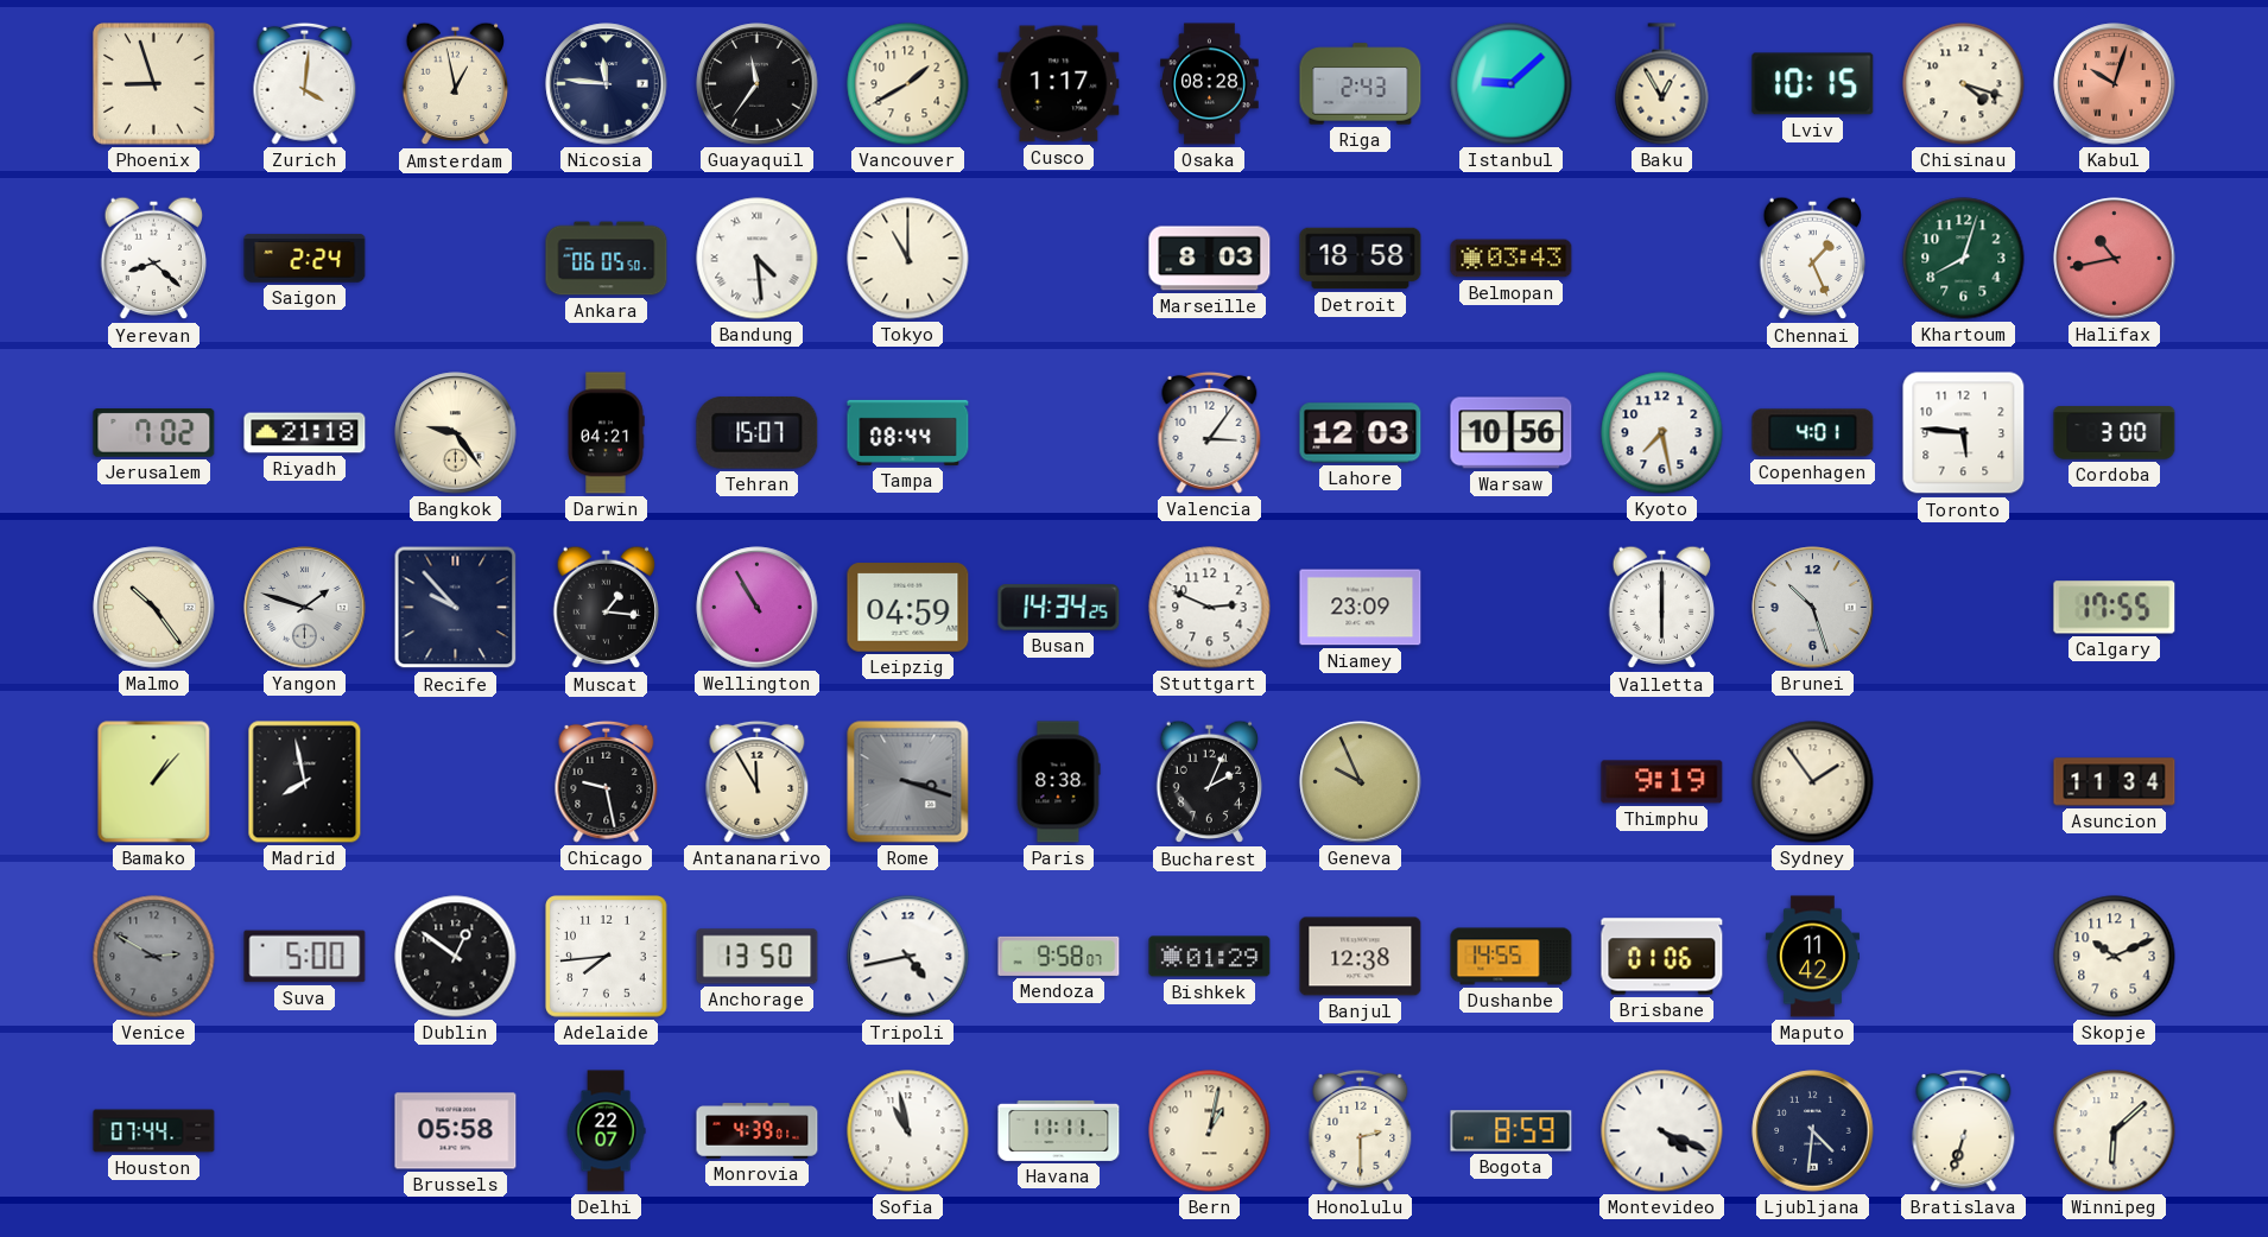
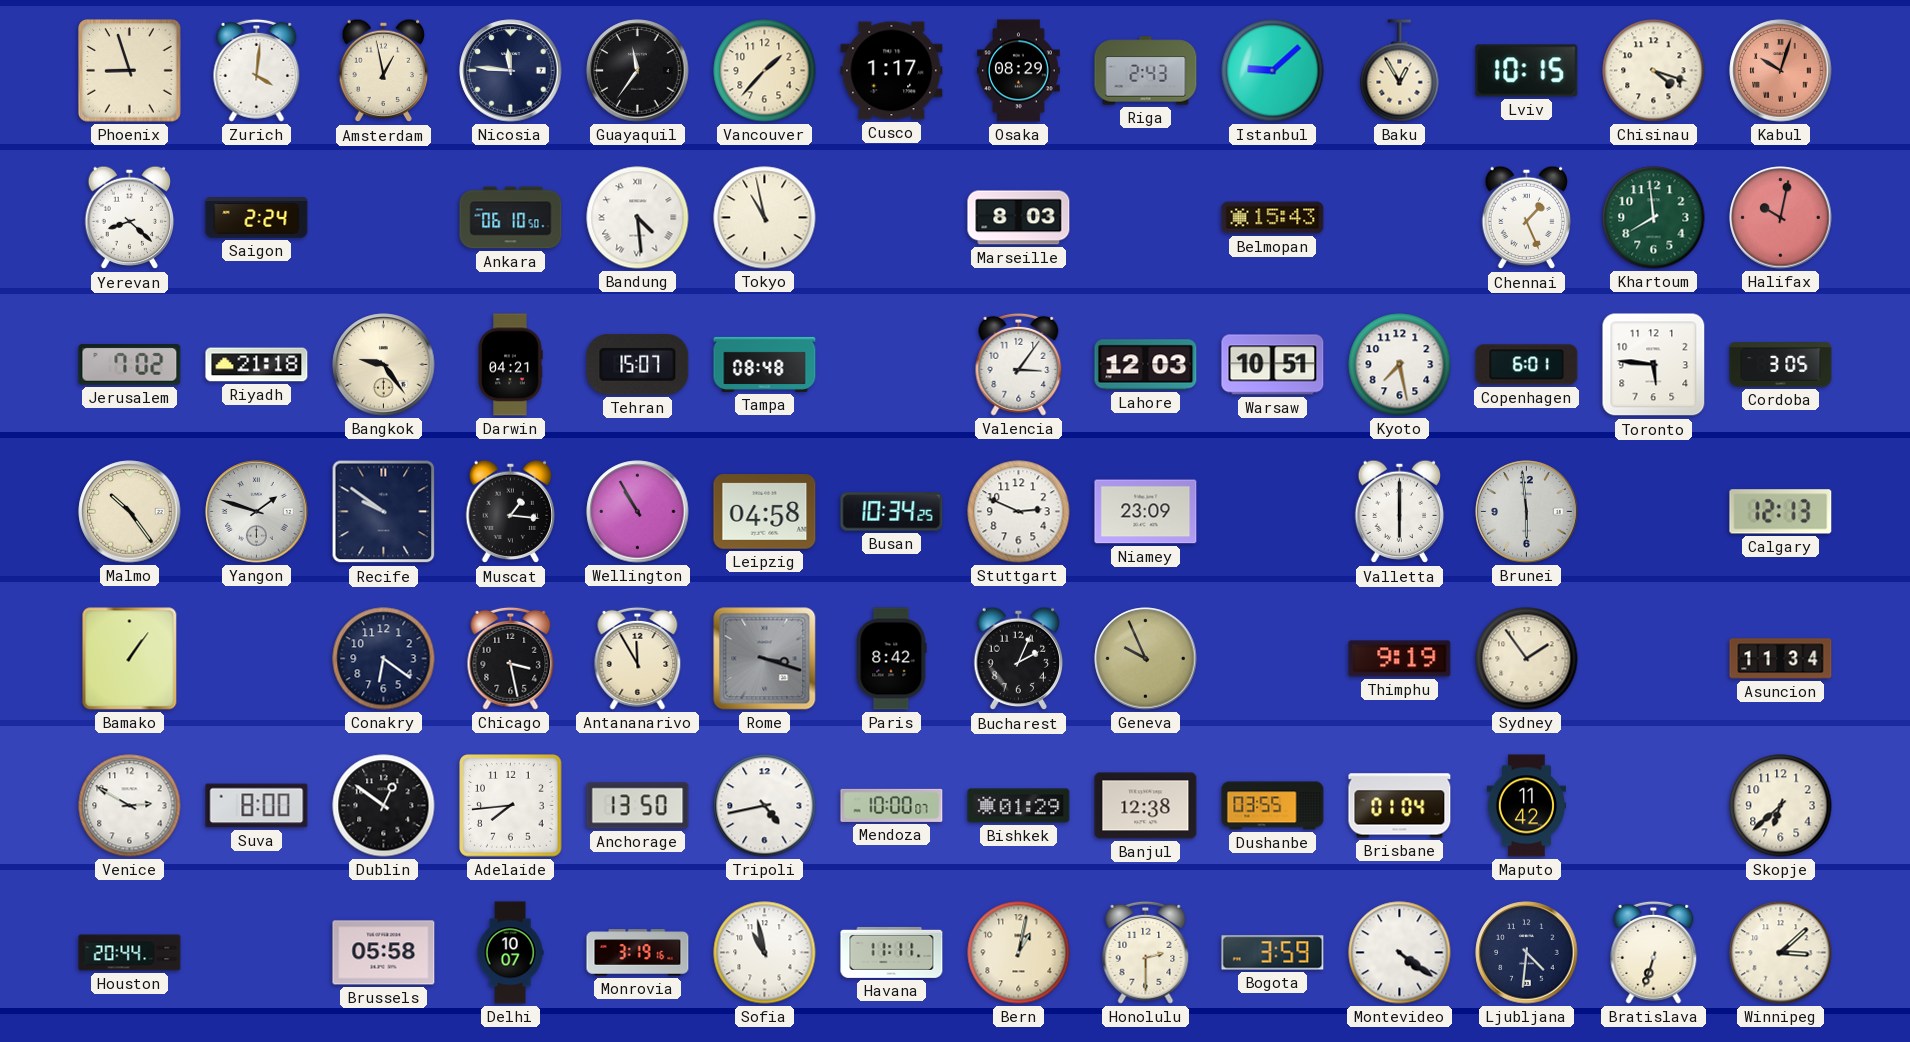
Vancouver: 1:40 -> 1:37 (765, 71)
Osaka: 08:28 -> 08:29 (1019, 71)
Ankara: 06:05 -> 06:10 (511, 218)
Tokyo: 11:00 -> 10:58 (765, 218)
Detroit: 18:58 -> none (1361, 259)
Belmopan: 03:43 -> 15:43 (1273, 218)
Khartoum: 8:03 -> 7:59 (1654, 218)
Halifax: 10:43 -> 10:02 (1781, 218)
Tampa: 08:44 -> 08:48 (765, 364)
Warsaw: 10:56 -> 10:51 (1273, 365)
Copenhagen: 4:01 -> 6:01 (1527, 365)
Cordoba: 3:00 -> 3:05 (1781, 365)
Recife: 9:53 -> 9:51 (384, 512)
Leipzig: 04:59 -> 04:58 (765, 512)
Busan: 14:34 -> 10:34 (892, 512)
Brunei: 10:27 -> 5:59 (1527, 512)
Calgary: 17:55 -> 12:13 (1781, 512)
Bamako: 1:07 -> 1:06 (130, 659)
Madrid: 7:58 -> none (305, 782)
Conakry: none -> 6:21 (384, 659)
Chicago: 9:28 -> 3:28 (511, 658)
Paris: 8:38 -> 8:42 (891, 659)
Venice dial: grey -> white (130, 806)
Suva: 5:00 -> 8:00 (257, 806)
Mendoza: 9:58 -> 10:00 (892, 805)
Dushanbe: 14:55 -> 03:55 (1273, 806)
Brisbane: 01:06 -> 01:04 (1400, 806)
Skopje: 10:11 -> 6:38 (1781, 806)
Houston: 07:44 -> 20:44 (130, 953)
Delhi: 22:07 -> 10:07 (510, 953)
Monrovia: 4:39 -> 3:19 (638, 953)
Bogota: 8:59 -> 3:59 (1273, 953)
Montevideo: 4:19 -> 4:21 (1400, 953)
Winnipeg: 6:08 -> 3:08 (1781, 953)
